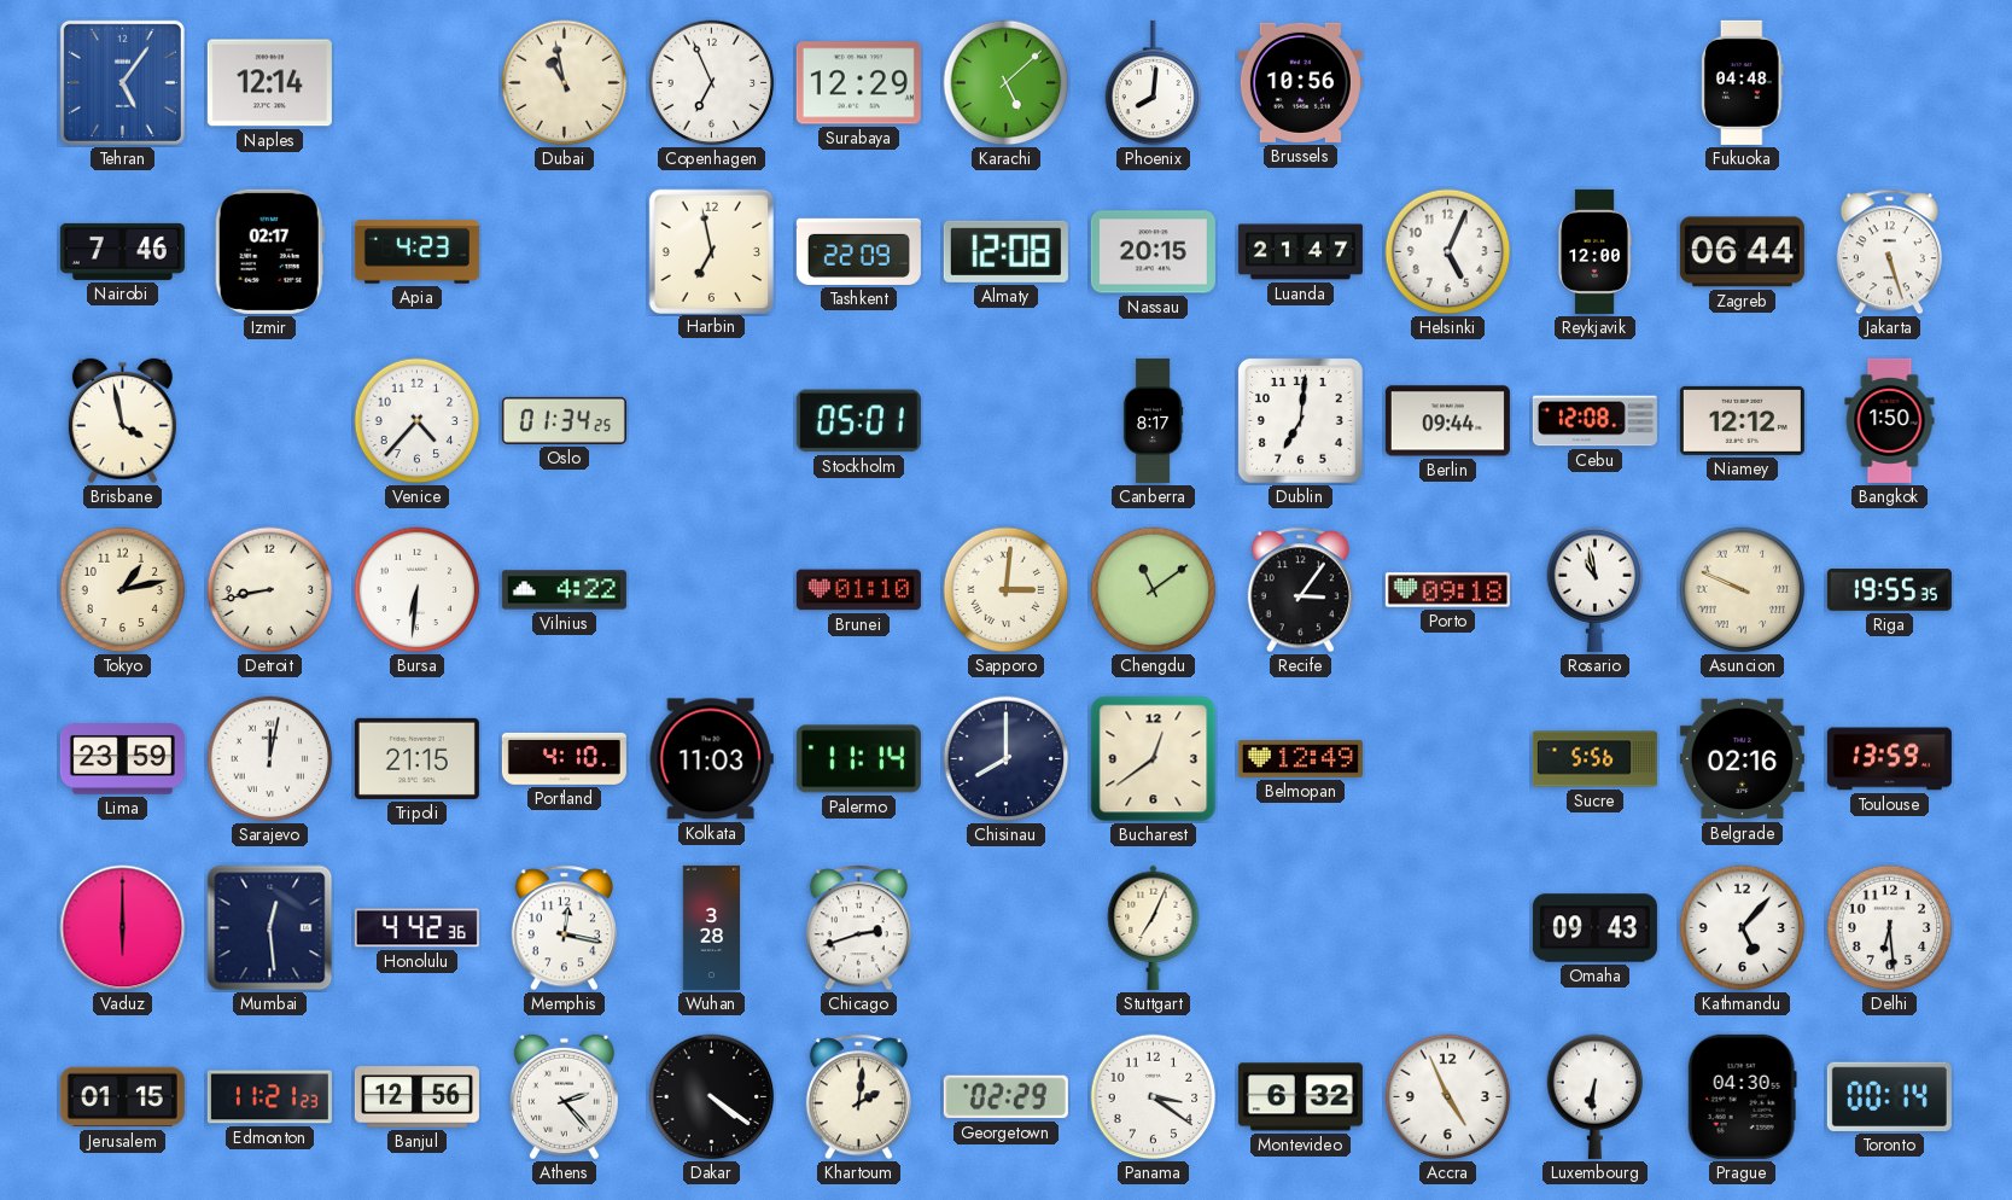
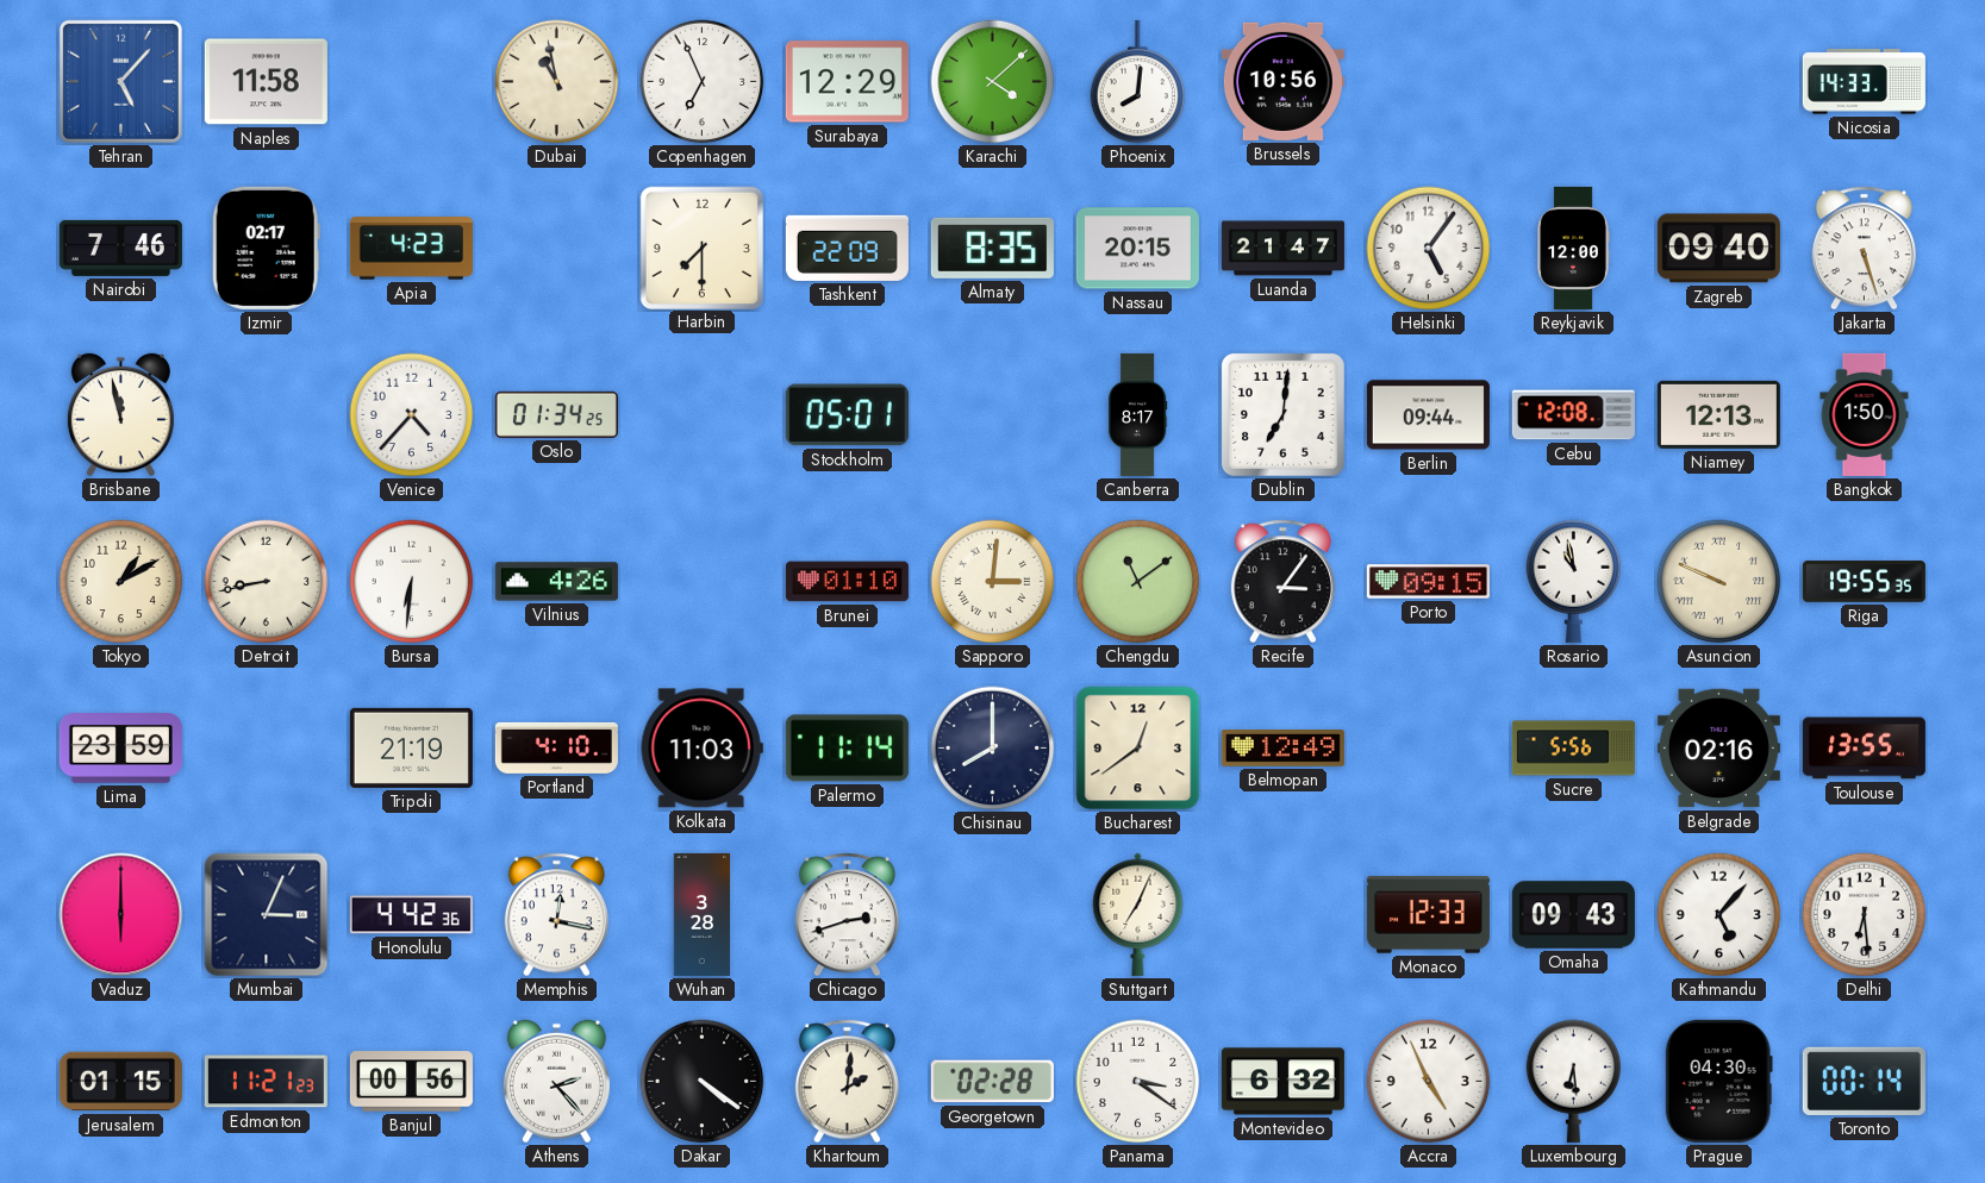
Tehran: 5:06 -> 5:07 (120, 81)
Naples: 12:14 -> 11:58 (266, 82)
Karachi: 5:08 -> 4:08 (993, 82)
Fukuoka: 04:48 -> none (1743, 82)
Nicosia: none -> 14:33 (1864, 82)
Harbin: 6:58 -> 7:30 (701, 248)
Almaty: 12:08 -> 8:35 (992, 248)
Helsinki: 5:04 -> 5:06 (1429, 249)
Zagreb: 06:44 -> 09:40 (1718, 249)
Brisbane: 3:58 -> 11:58 (120, 415)
Niamey: 12:12 -> 12:13 (1718, 414)
Tokyo: 1:13 -> 1:10 (121, 582)
Vilnius: 4:22 -> 4:26 (556, 582)
Porto: 09:18 -> 09:15 (1428, 582)
Sarajevo: 12:02 -> none (270, 759)
Tripoli: 21:15 -> 21:19 (411, 747)
Toulouse: 13:59 -> 13:55 (1864, 749)
Mumbai: 12:29 -> 3:04 (267, 915)
Monaco: none -> 12:33 (1428, 915)
Banjul: 12:56 -> 00:56 (411, 1082)
Georgetown: 02:29 -> 02:28 (992, 1082)
Luxembourg: 6:31 -> 6:29 (1574, 1081)
